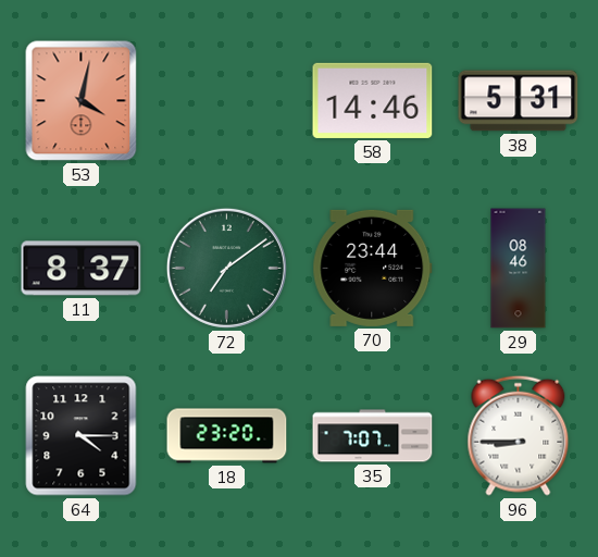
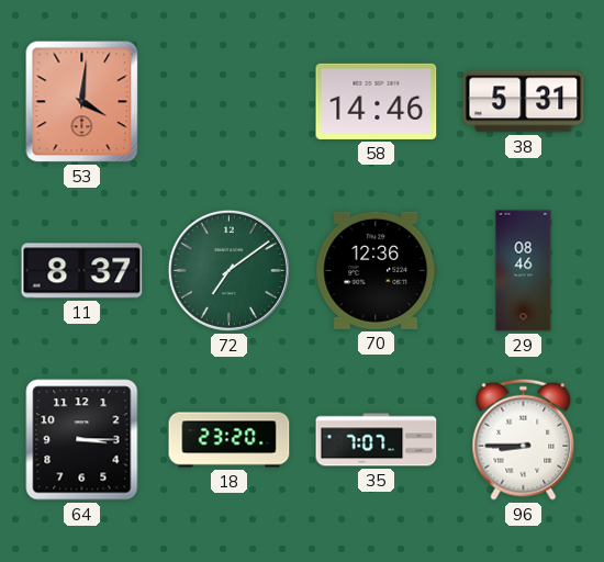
53: 4:02 -> 4:01 (82, 102)
70: 23:44 -> 12:36 (377, 270)
64: 4:15 -> 3:15 (82, 440)
